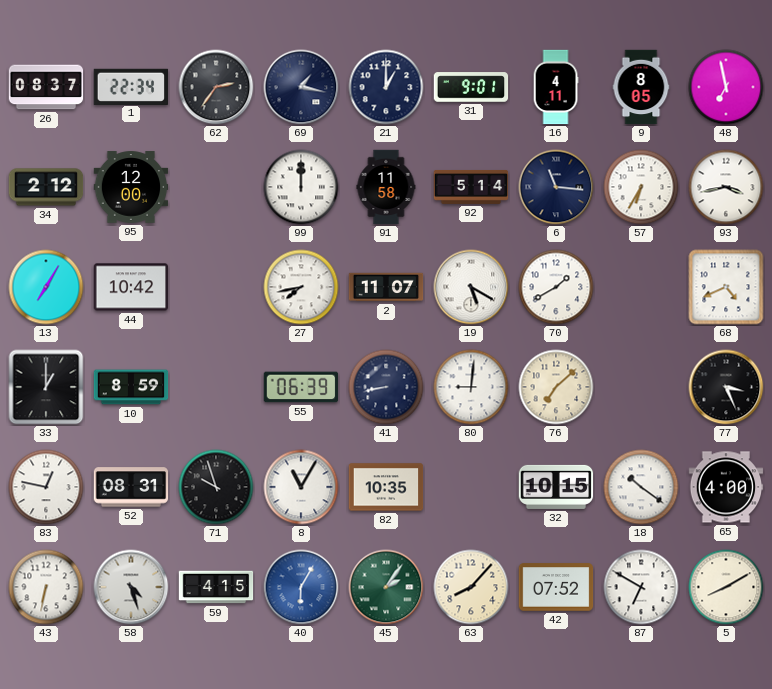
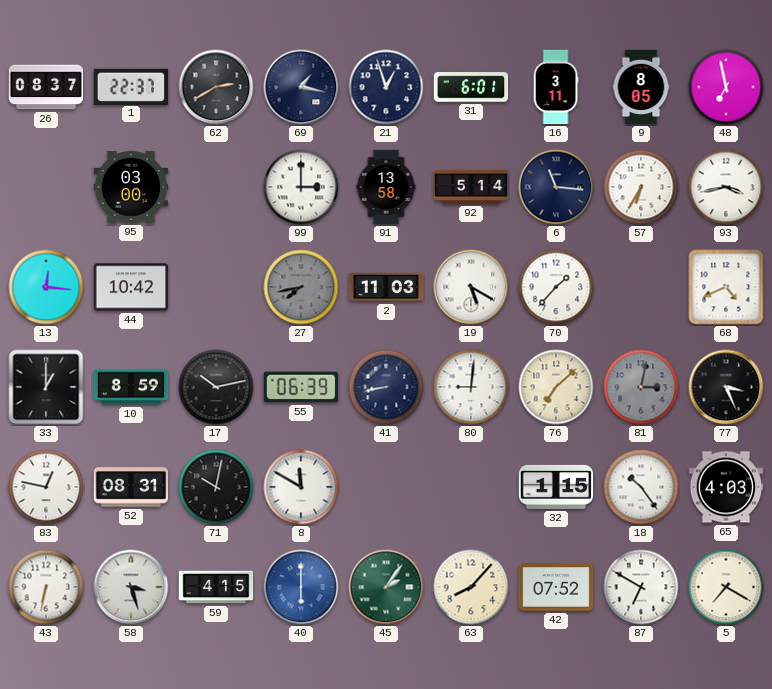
1: 22:34 -> 22:37 (131, 86)
62: 2:36 -> 2:40 (216, 87)
21: 1:00 -> 12:57 (386, 87)
31: 9:01 -> 6:01 (471, 87)
16: 4:11 -> 3:11 (556, 87)
34: 2:12 -> none (46, 187)
95: 12:00 -> 03:00 (131, 187)
99: 12:00 -> 3:00 (301, 187)
91: 11:58 -> 13:58 (386, 187)
13: 7:05 -> 12:16 (46, 287)
27 dial: white -> grey (301, 287)
2: 11:07 -> 11:03 (386, 287)
70: 1:40 -> 1:37 (556, 287)
17: none -> 10:13 (216, 387)
81: none -> 3:02 (641, 387)
71: 9:57 -> 10:02 (216, 487)
8: 11:05 -> 11:50 (301, 487)
82: 10:35 -> none (386, 487)
32: 10:15 -> 1:15 (556, 487)
18: 10:21 -> 10:24 (641, 487)
65: 4:00 -> 4:03 (726, 487)
58: 4:27 -> 3:27 (131, 587)
40: 6:05 -> 6:00 (301, 587)
5: 8:10 -> 7:20 (726, 587)
